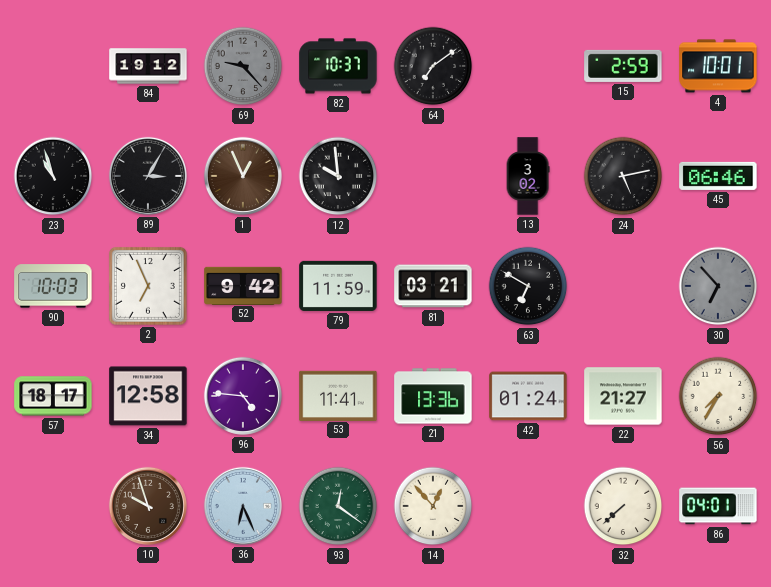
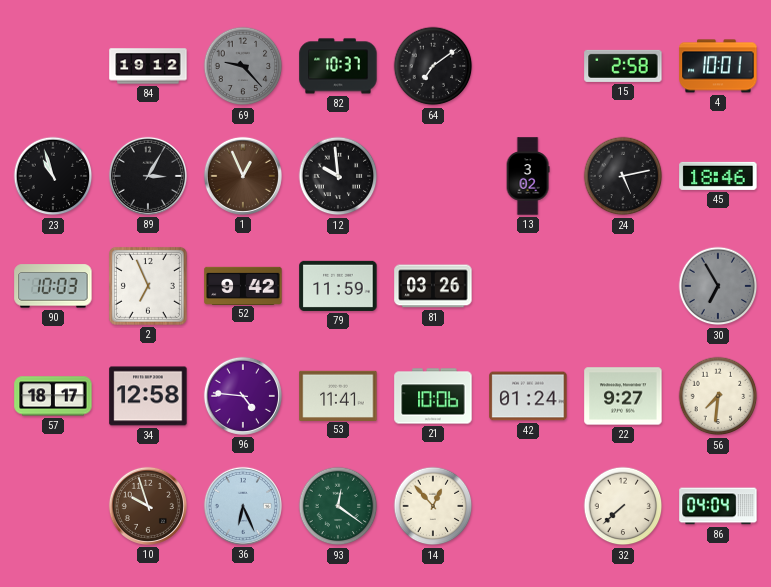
15: 2:59 -> 2:58 (623, 66)
45: 06:46 -> 18:46 (718, 176)
81: 03:21 -> 03:26 (433, 286)
63: 6:50 -> none (528, 286)
30: 6:53 -> 6:55 (718, 286)
21: 13:36 -> 10:06 (433, 396)
22: 21:27 -> 9:27 (623, 396)
56: 7:35 -> 7:31 (718, 396)
86: 04:01 -> 04:04 (718, 506)
